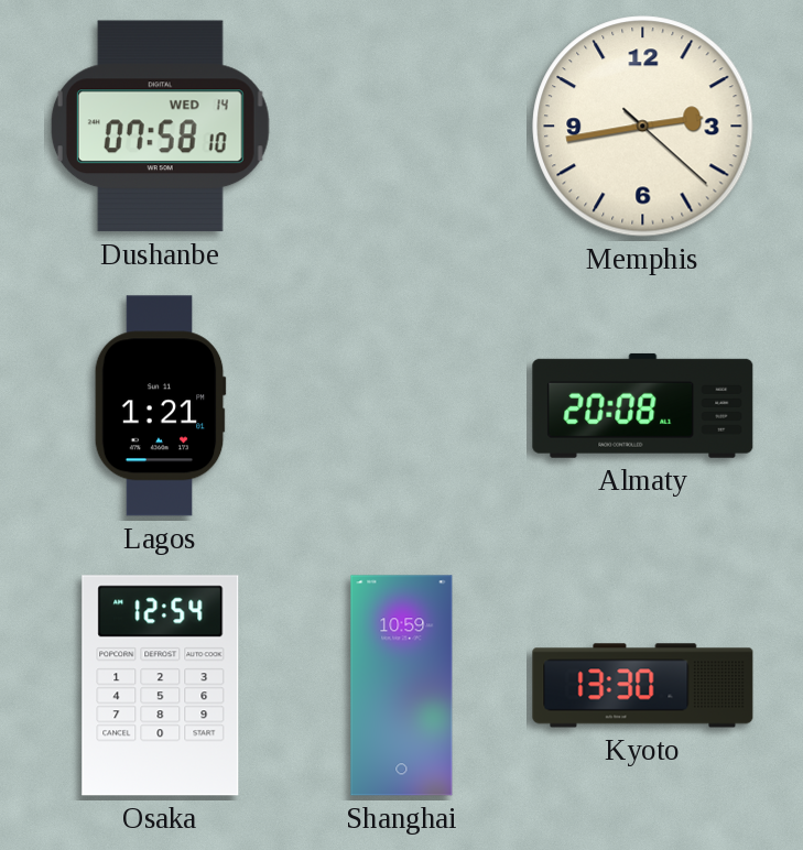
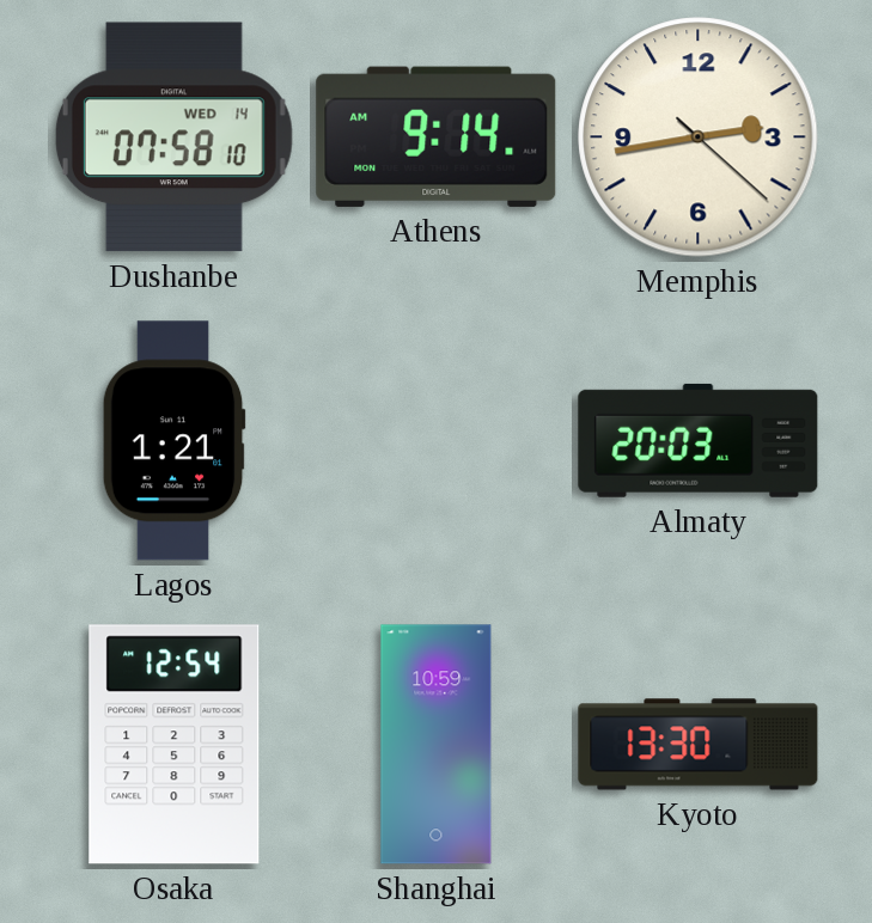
Athens: none -> 9:14 (437, 136)
Almaty: 20:08 -> 20:03 (699, 440)
